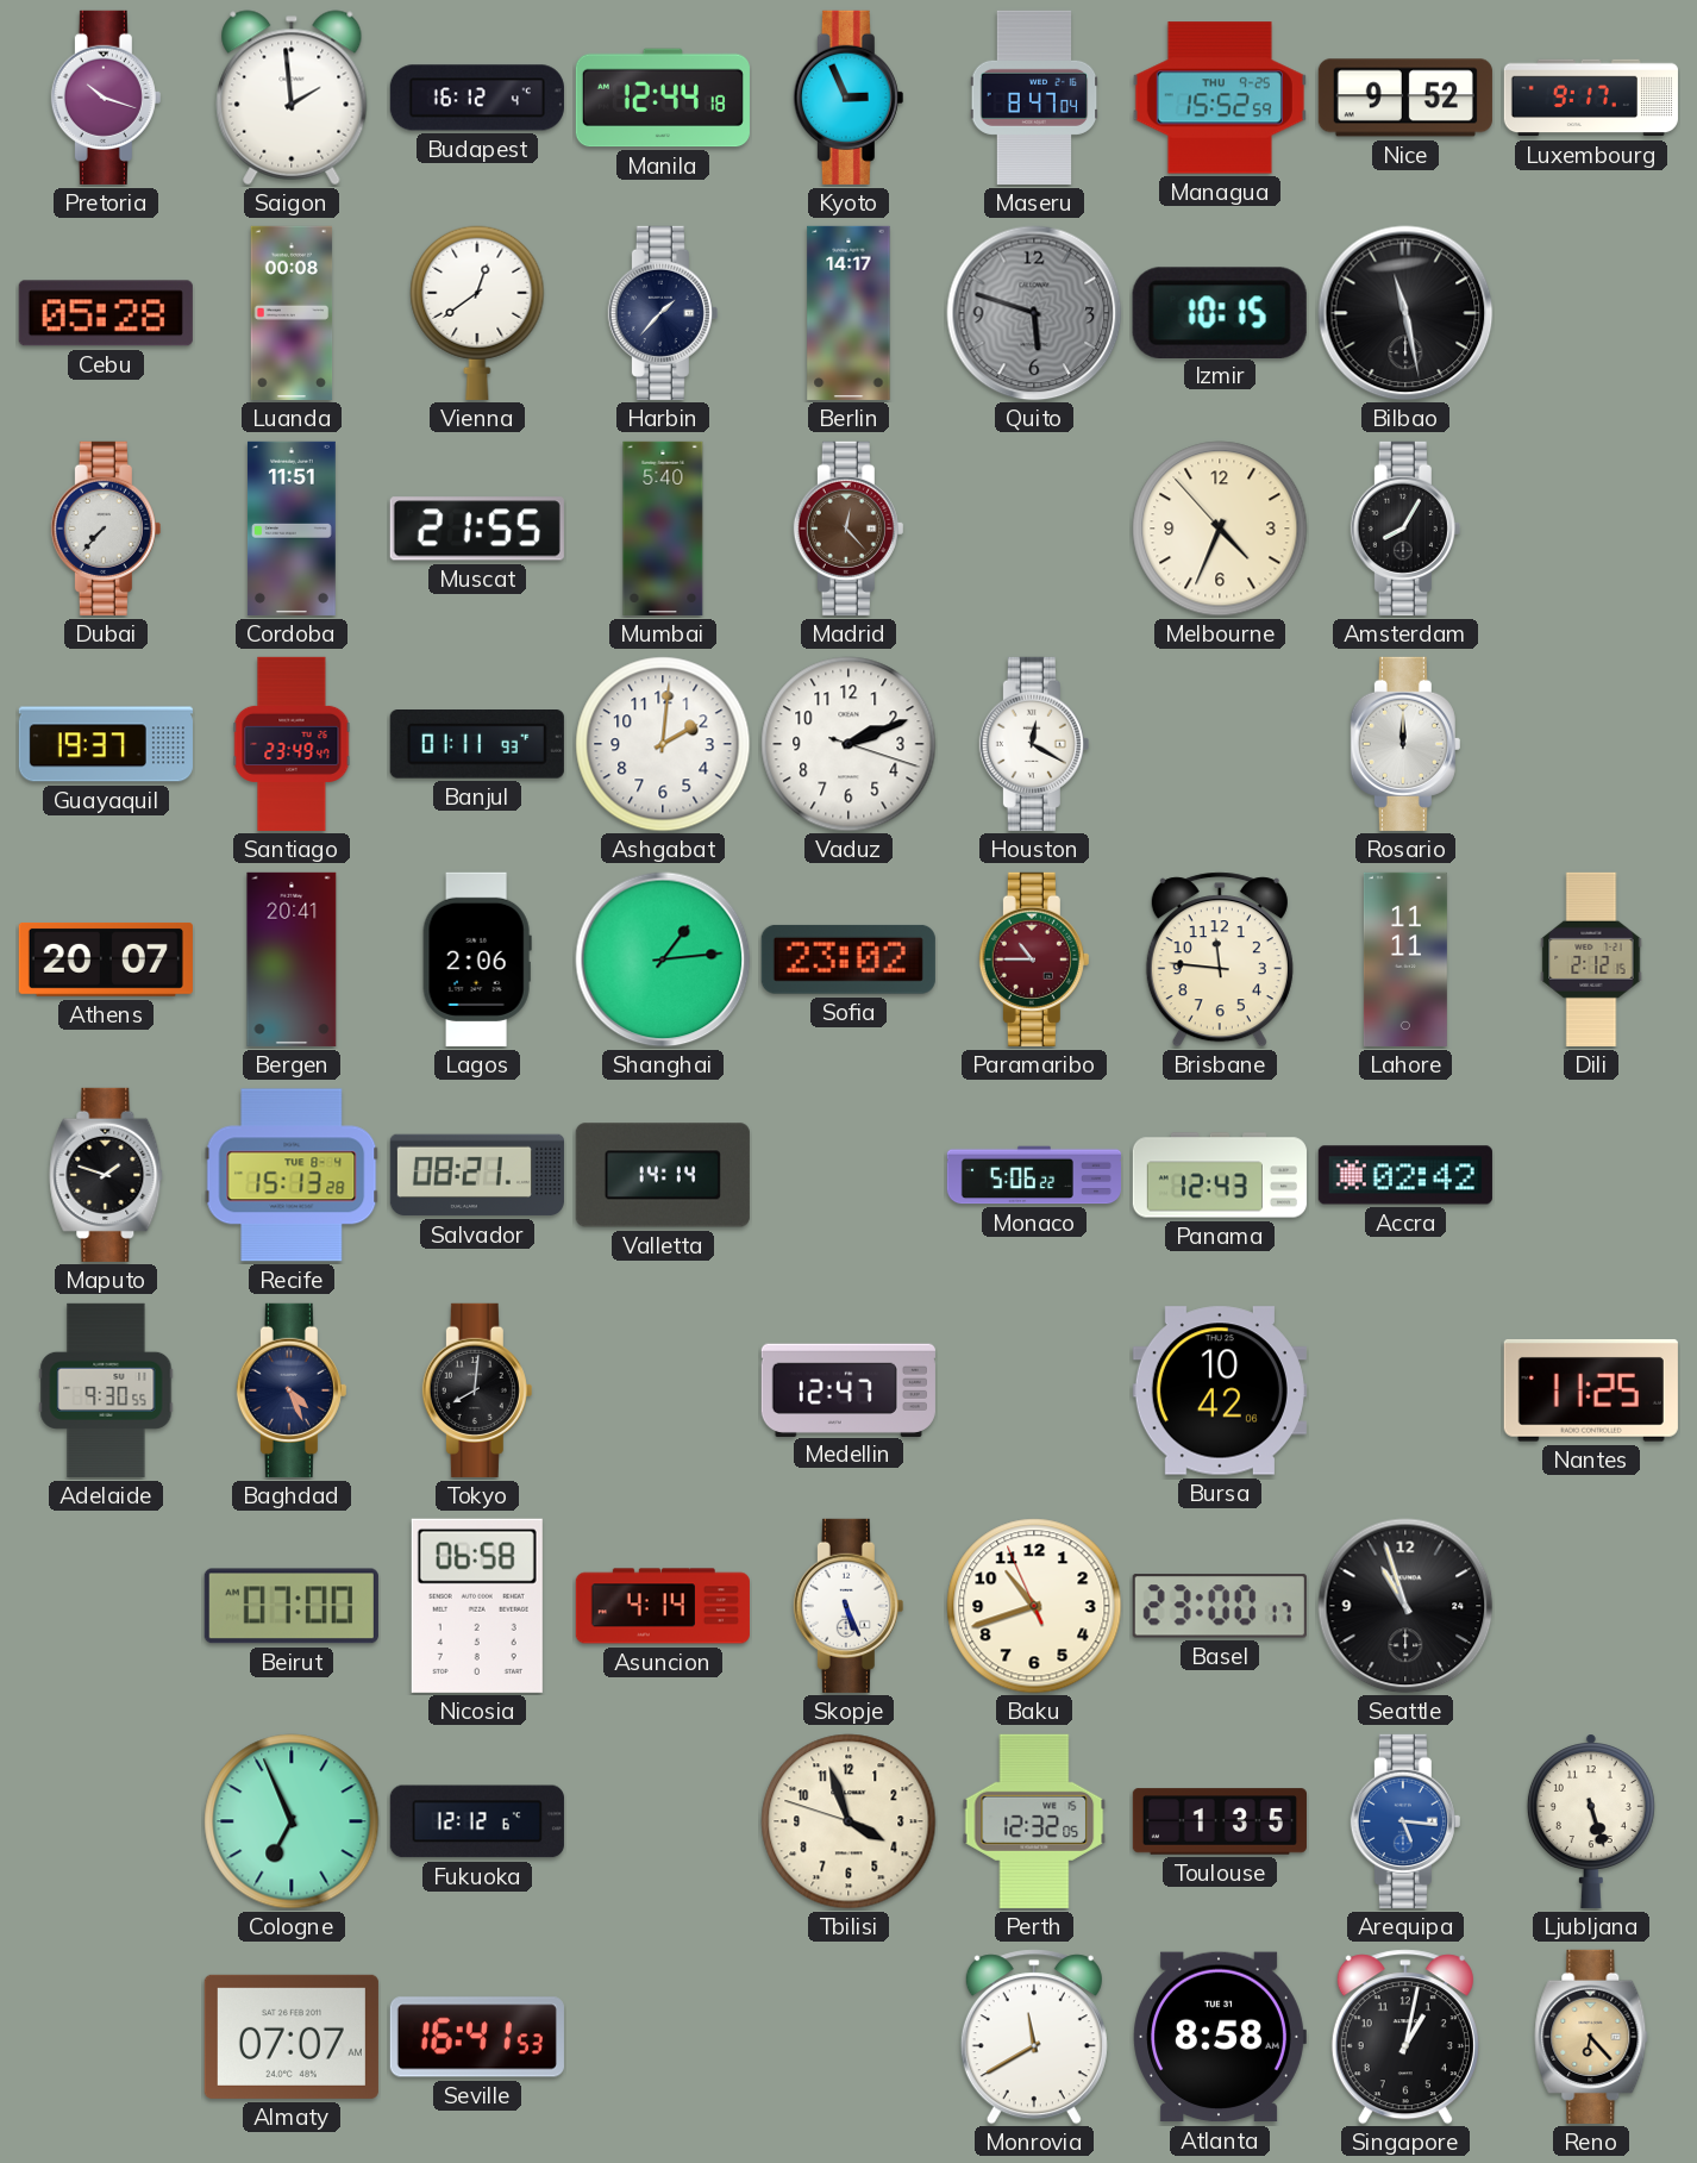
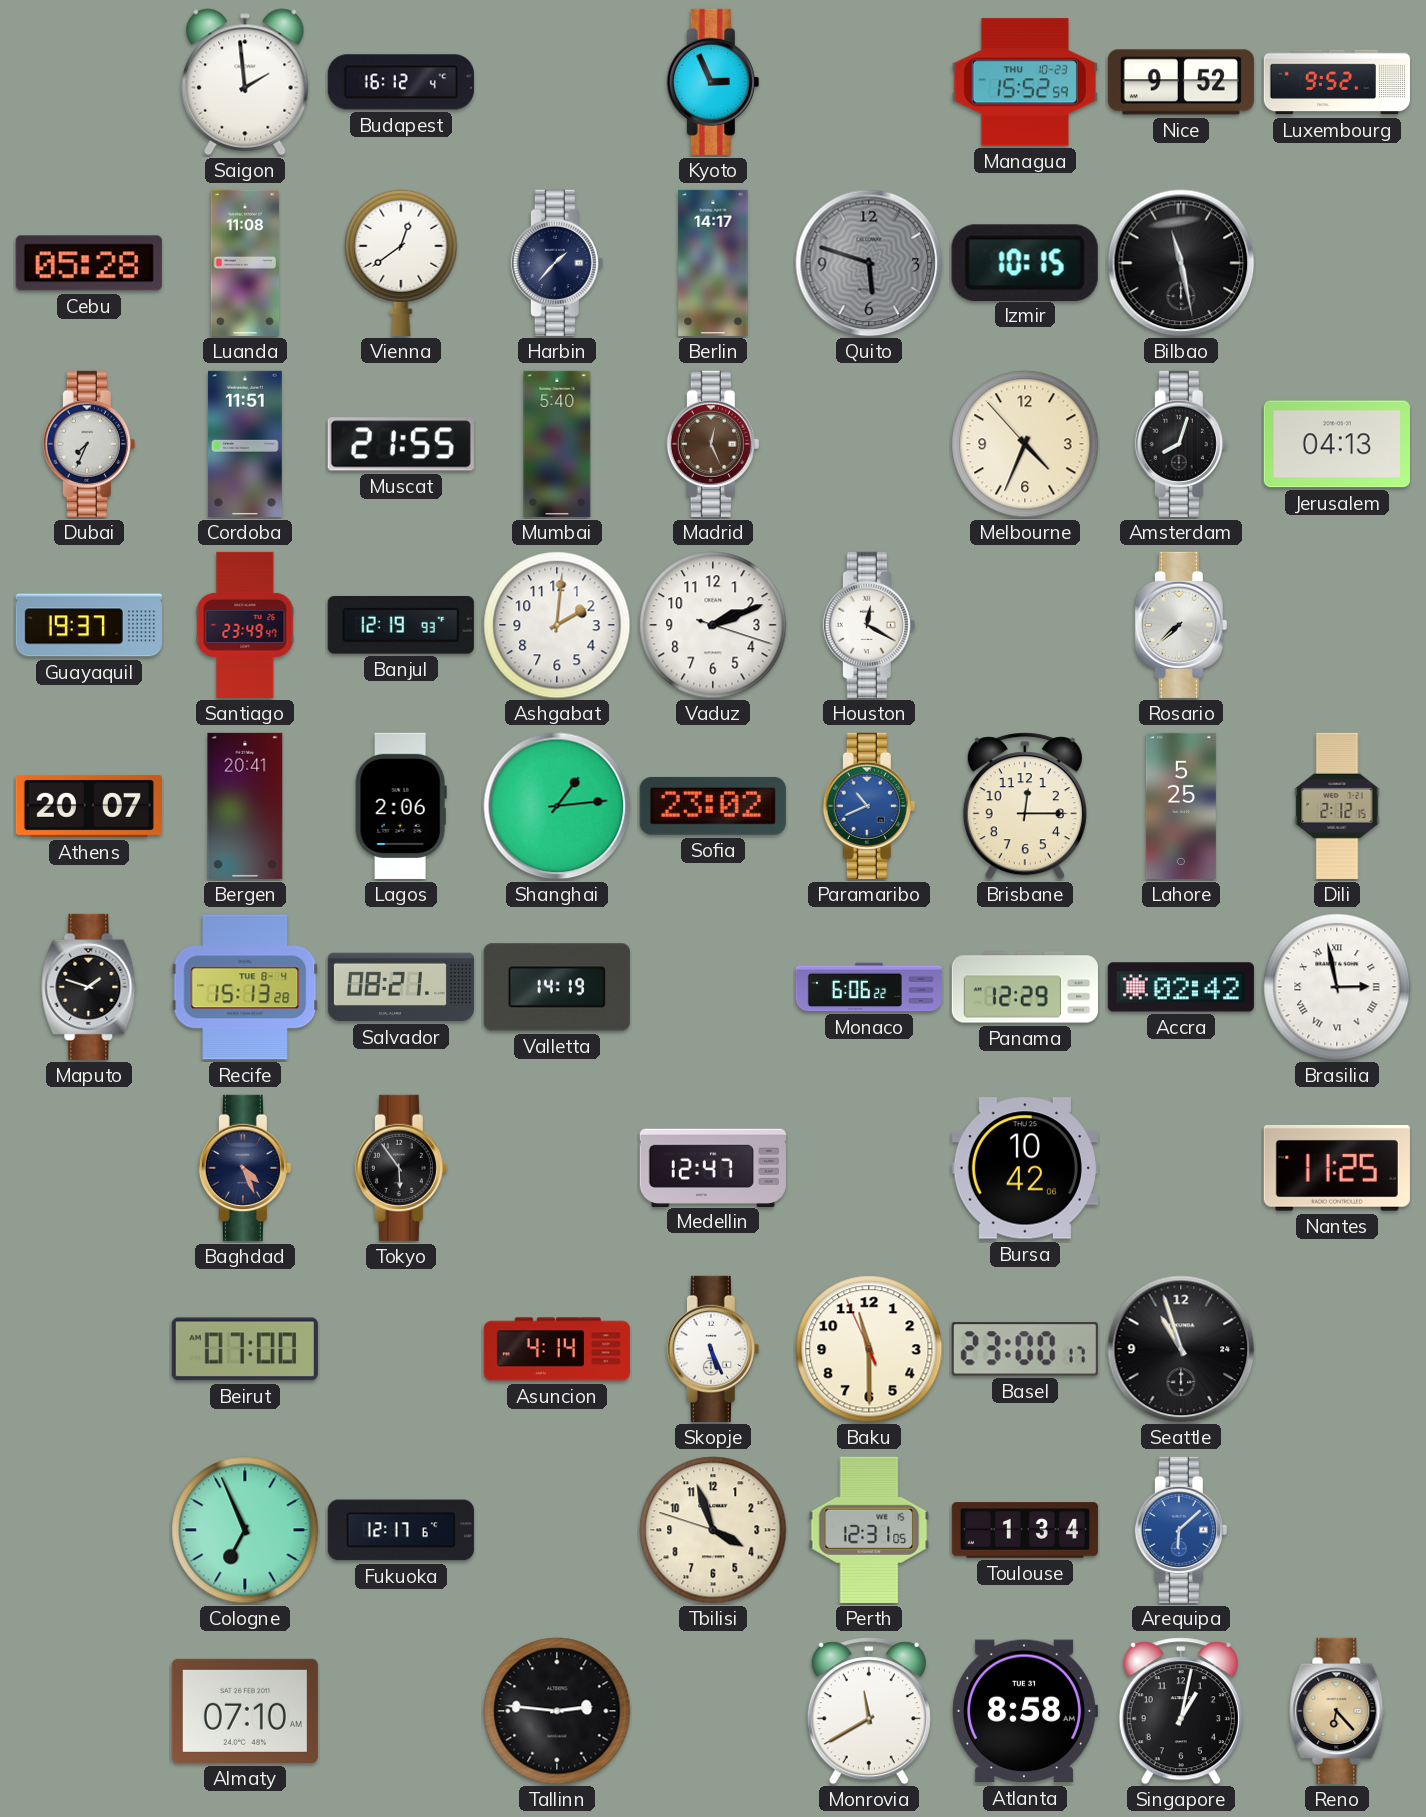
Pretoria: 10:18 -> none (106, 98)
Manila: 12:44 -> none (663, 98)
Maseru: 8:47 -> none (1034, 98)
Managua date: THU 9-25 -> THU 10-23 (1025, 82)
Luxembourg: 9:17 -> 9:52 (1337, 82)
Luanda: 00:08 -> 11:08 (245, 263)
Dubai: 7:37 -> 7:34 (89, 444)
Madrid: 12:23 -> 12:26 (713, 444)
Amsterdam: 8:05 -> 8:03 (1181, 444)
Jerusalem: none -> 04:13 (1337, 444)
Banjul: 01:11 -> 12:19 (401, 626)
Rosario: 12:00 -> 7:38 (1181, 625)
Paramaribo: 10:45 -> 10:41 (869, 806)
Paramaribo dial: burgundy -> blue (869, 806)
Brisbane: 11:46 -> 12:15 (1025, 806)
Lahore: 11:11 -> 5:25 (1181, 806)
Valletta: 14:14 -> 14:19 (557, 987)
Monaco: 5:06 -> 6:06 (868, 987)
Panama: 12:43 -> 12:29 (1025, 987)
Brasilia: none -> 2:58 (1337, 987)
Adelaide: 9:30 -> none (106, 1390)
Tokyo: 8:01 -> 5:54 (401, 1168)
Nicosia: 06:58 -> none (477, 1606)
Baku: 10:41 -> 11:29 (869, 1349)
Fukuoka: 12:12 -> 12:17 (401, 1530)
Perth: 12:32 -> 12:31 (869, 1530)
Toulouse: 1:35 -> 1:34 (1025, 1530)
Arequipa: 5:16 -> 6:08 (1181, 1530)
Ljubljana: 5:27 -> none (1591, 1821)
Almaty: 07:07 -> 07:10 (245, 1711)
Seville: 16:41 -> none (477, 2037)
Tallinn: none -> 2:46 (557, 1711)
